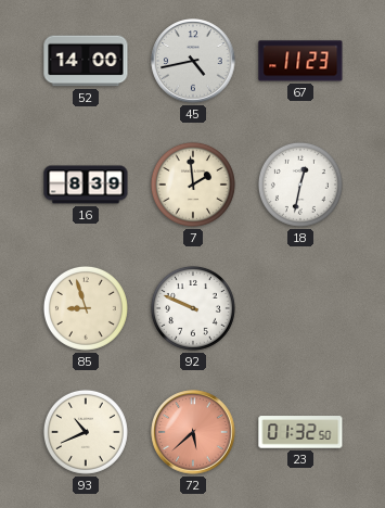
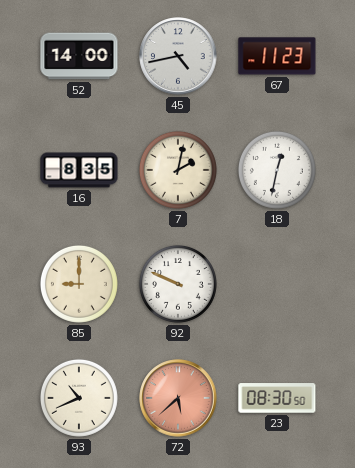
16: 8:39 -> 8:35 (79, 170)
7: 1:59 -> 2:02 (178, 170)
85: 8:57 -> 9:00 (79, 284)
23: 01:32 -> 08:30 (277, 398)
